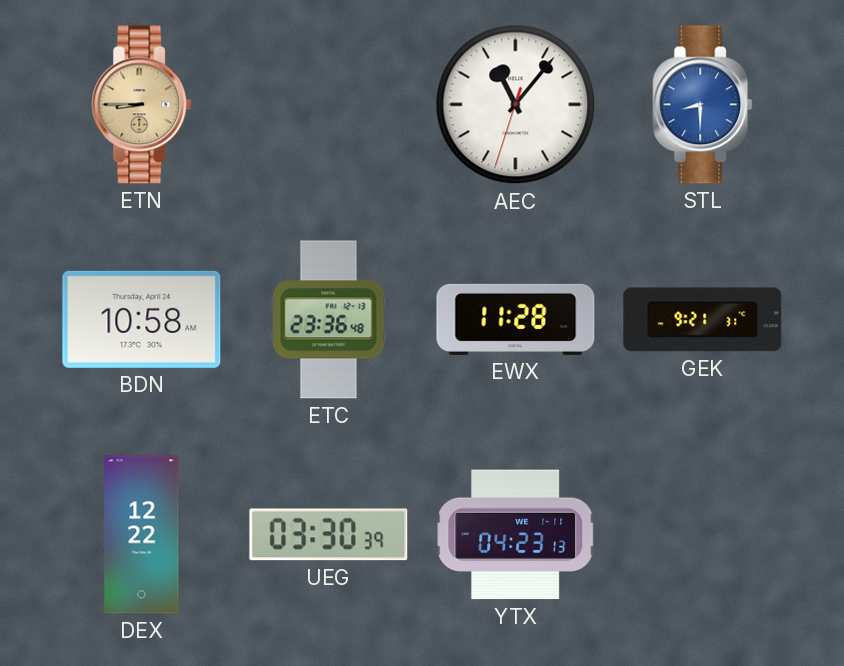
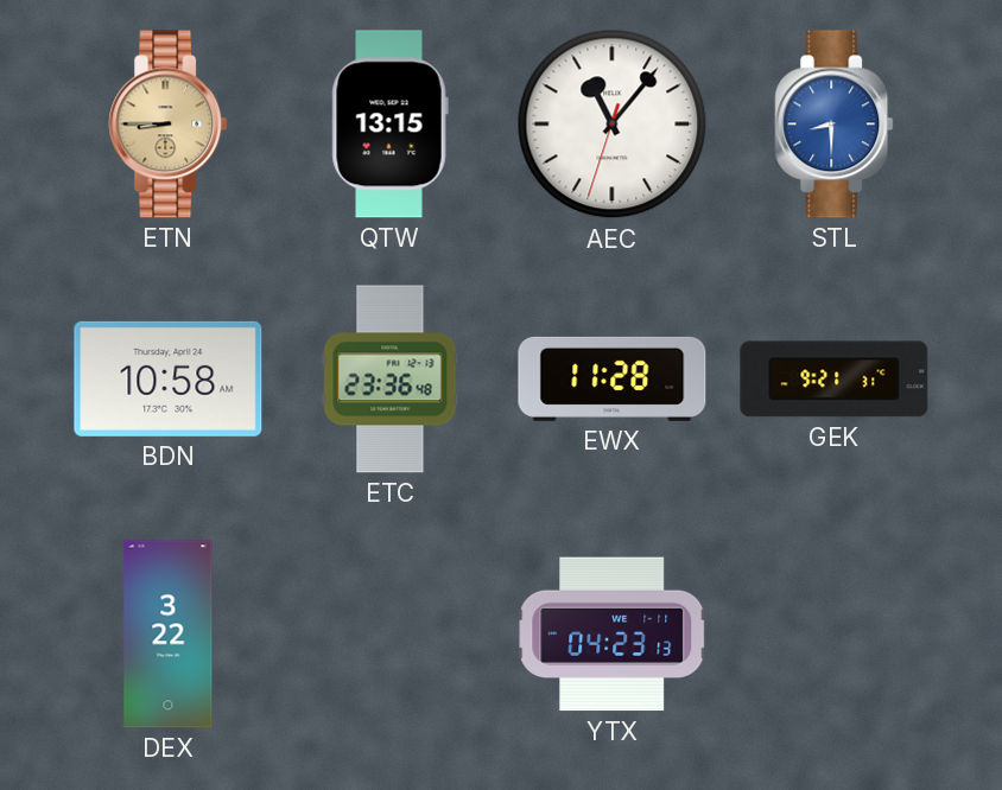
QTW: none -> 13:15 (389, 125)
DEX: 12:22 -> 3:22 (169, 635)
UEG: 03:30 -> none (329, 535)
